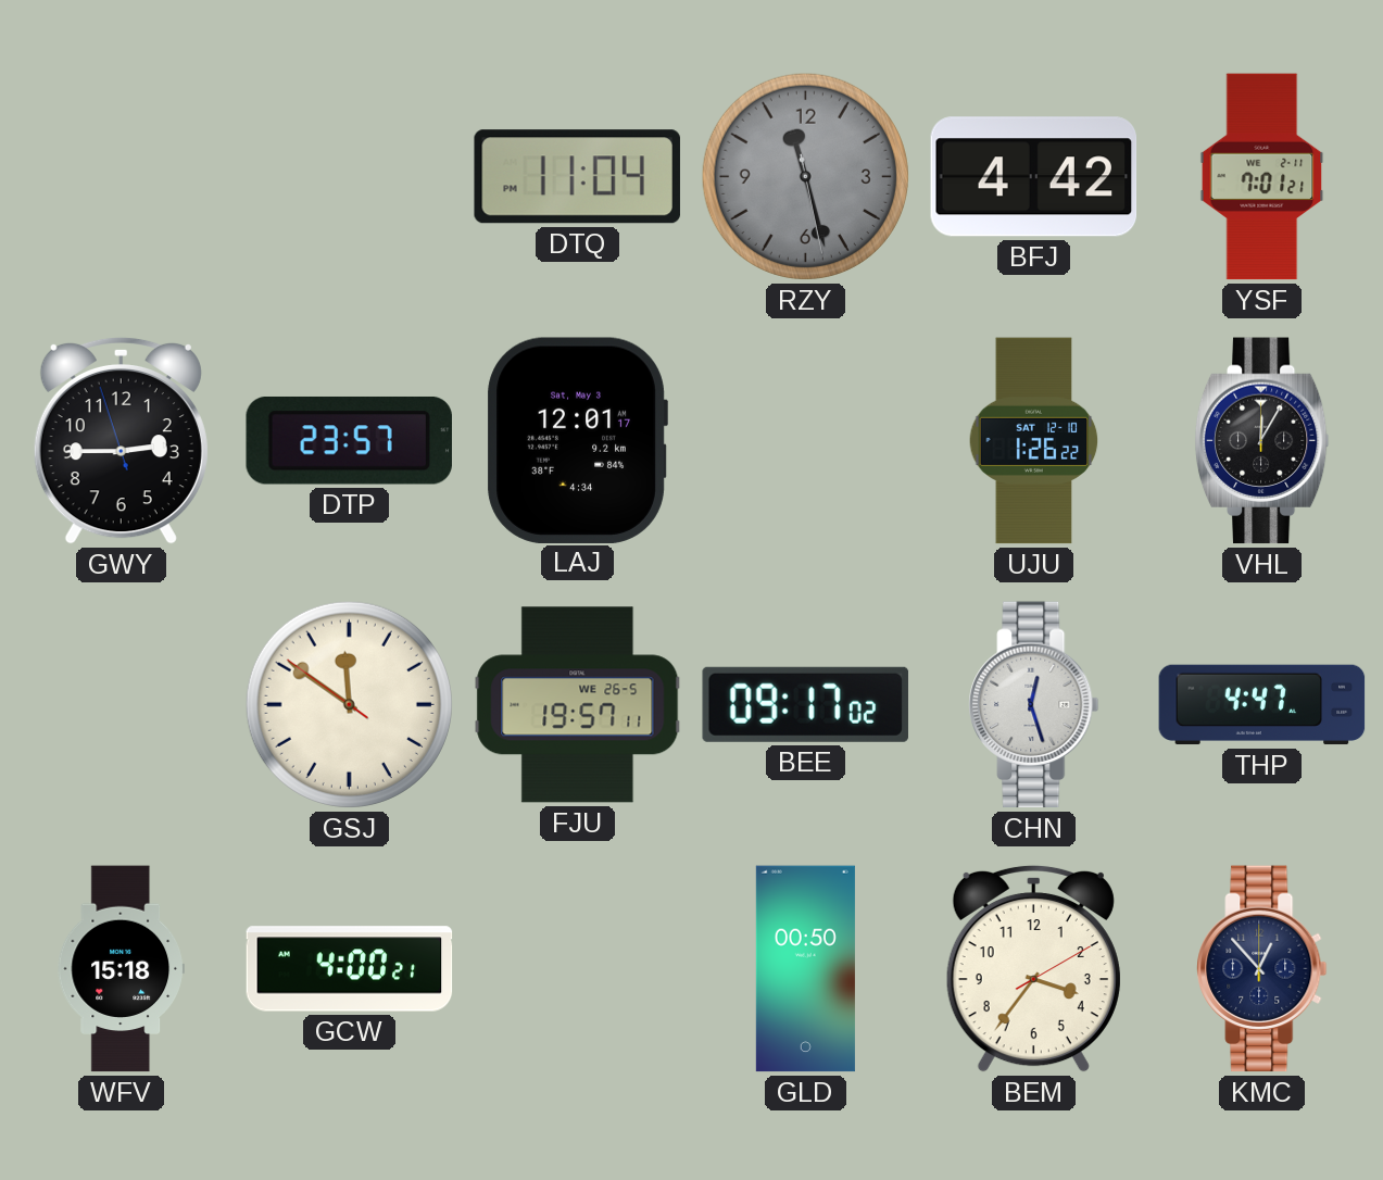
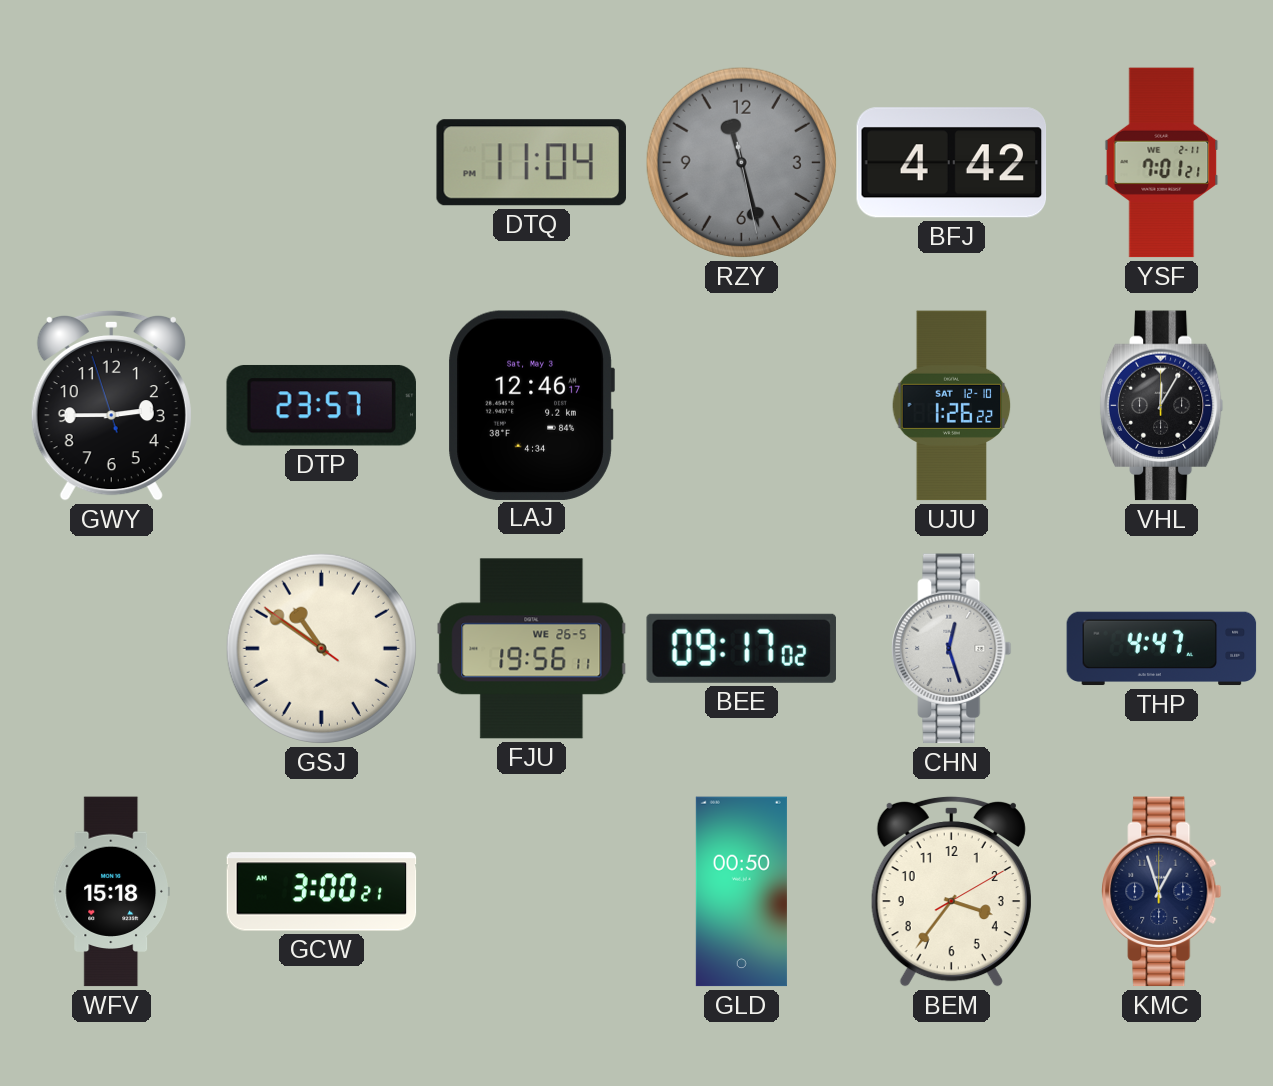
LAJ: 12:01 -> 12:46 (531, 405)
GSJ: 11:50 -> 10:50 (321, 648)
FJU: 19:57 -> 19:56 (532, 649)
GCW: 4:00 -> 3:00 (322, 892)
KMC: 12:53 -> 12:57 (1162, 892)
